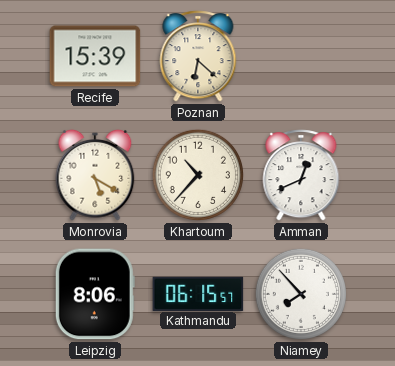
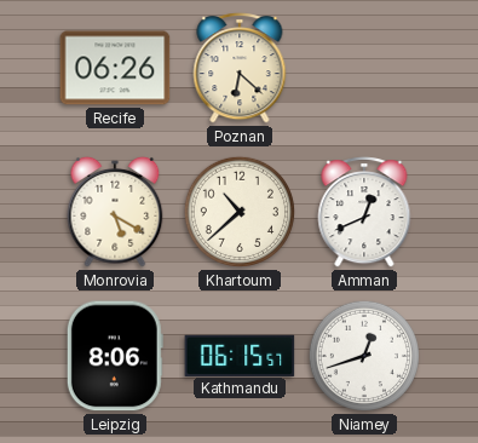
Recife: 15:39 -> 06:26 (115, 68)
Khartoum: 10:37 -> 10:38 (240, 212)
Niamey: 7:53 -> 12:42 (364, 356)
